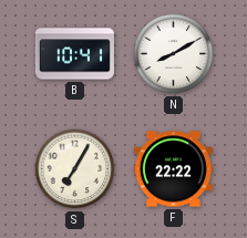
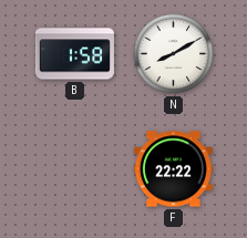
B: 10:41 -> 1:58 (74, 54)
S: 7:05 -> none (75, 169)
